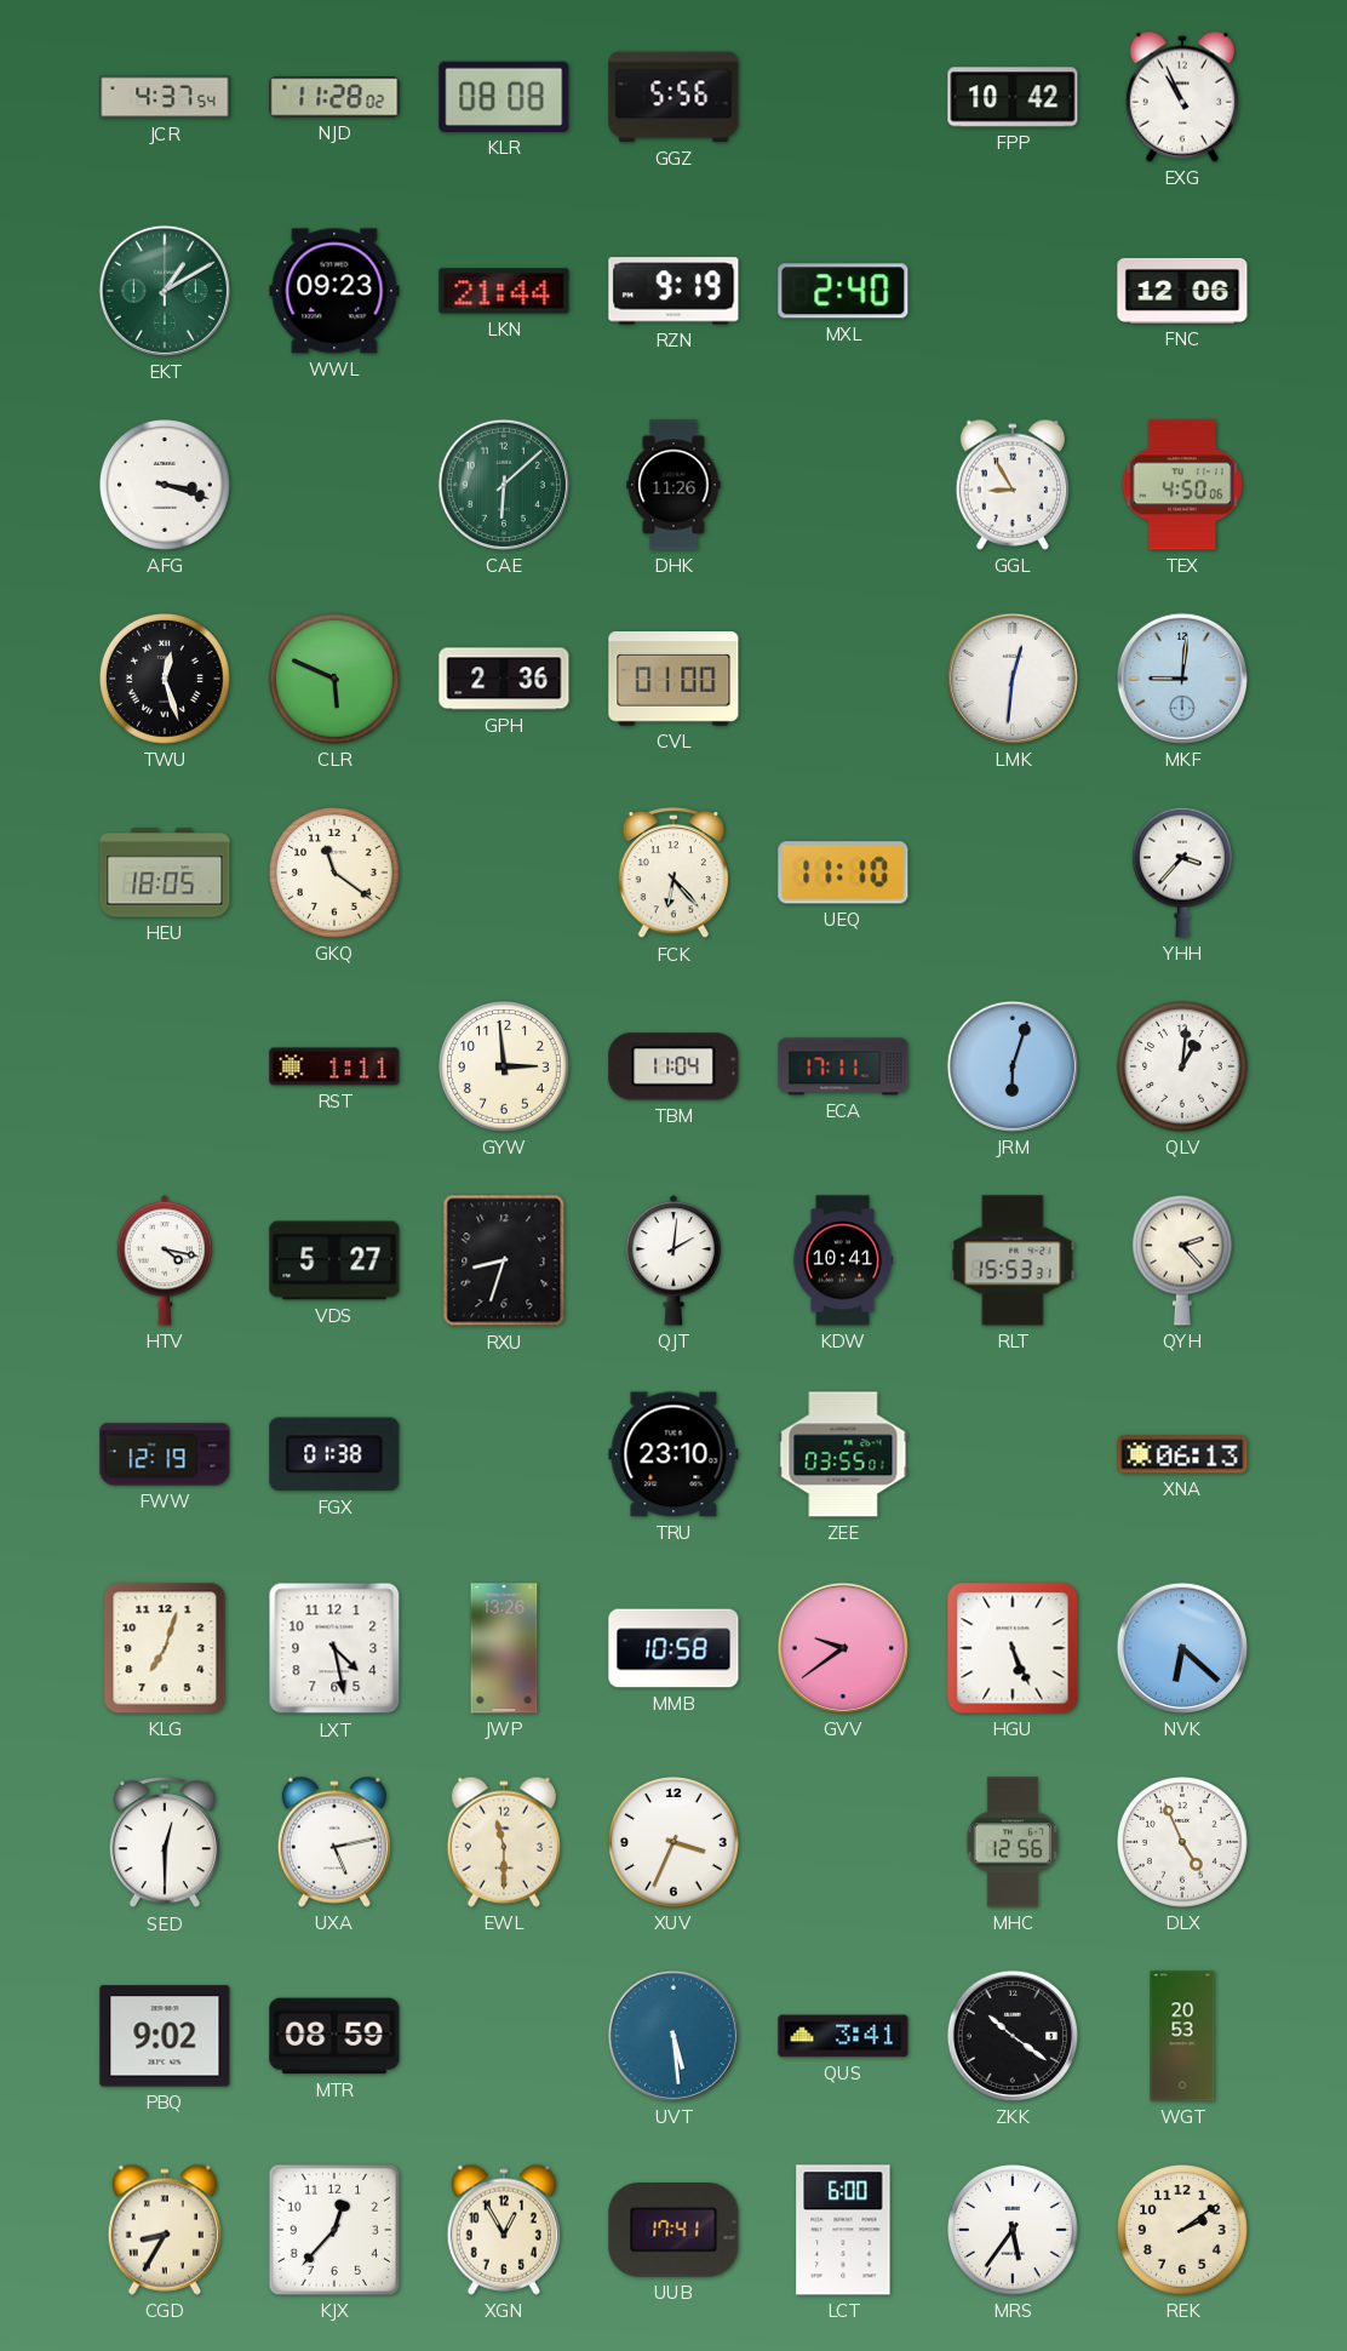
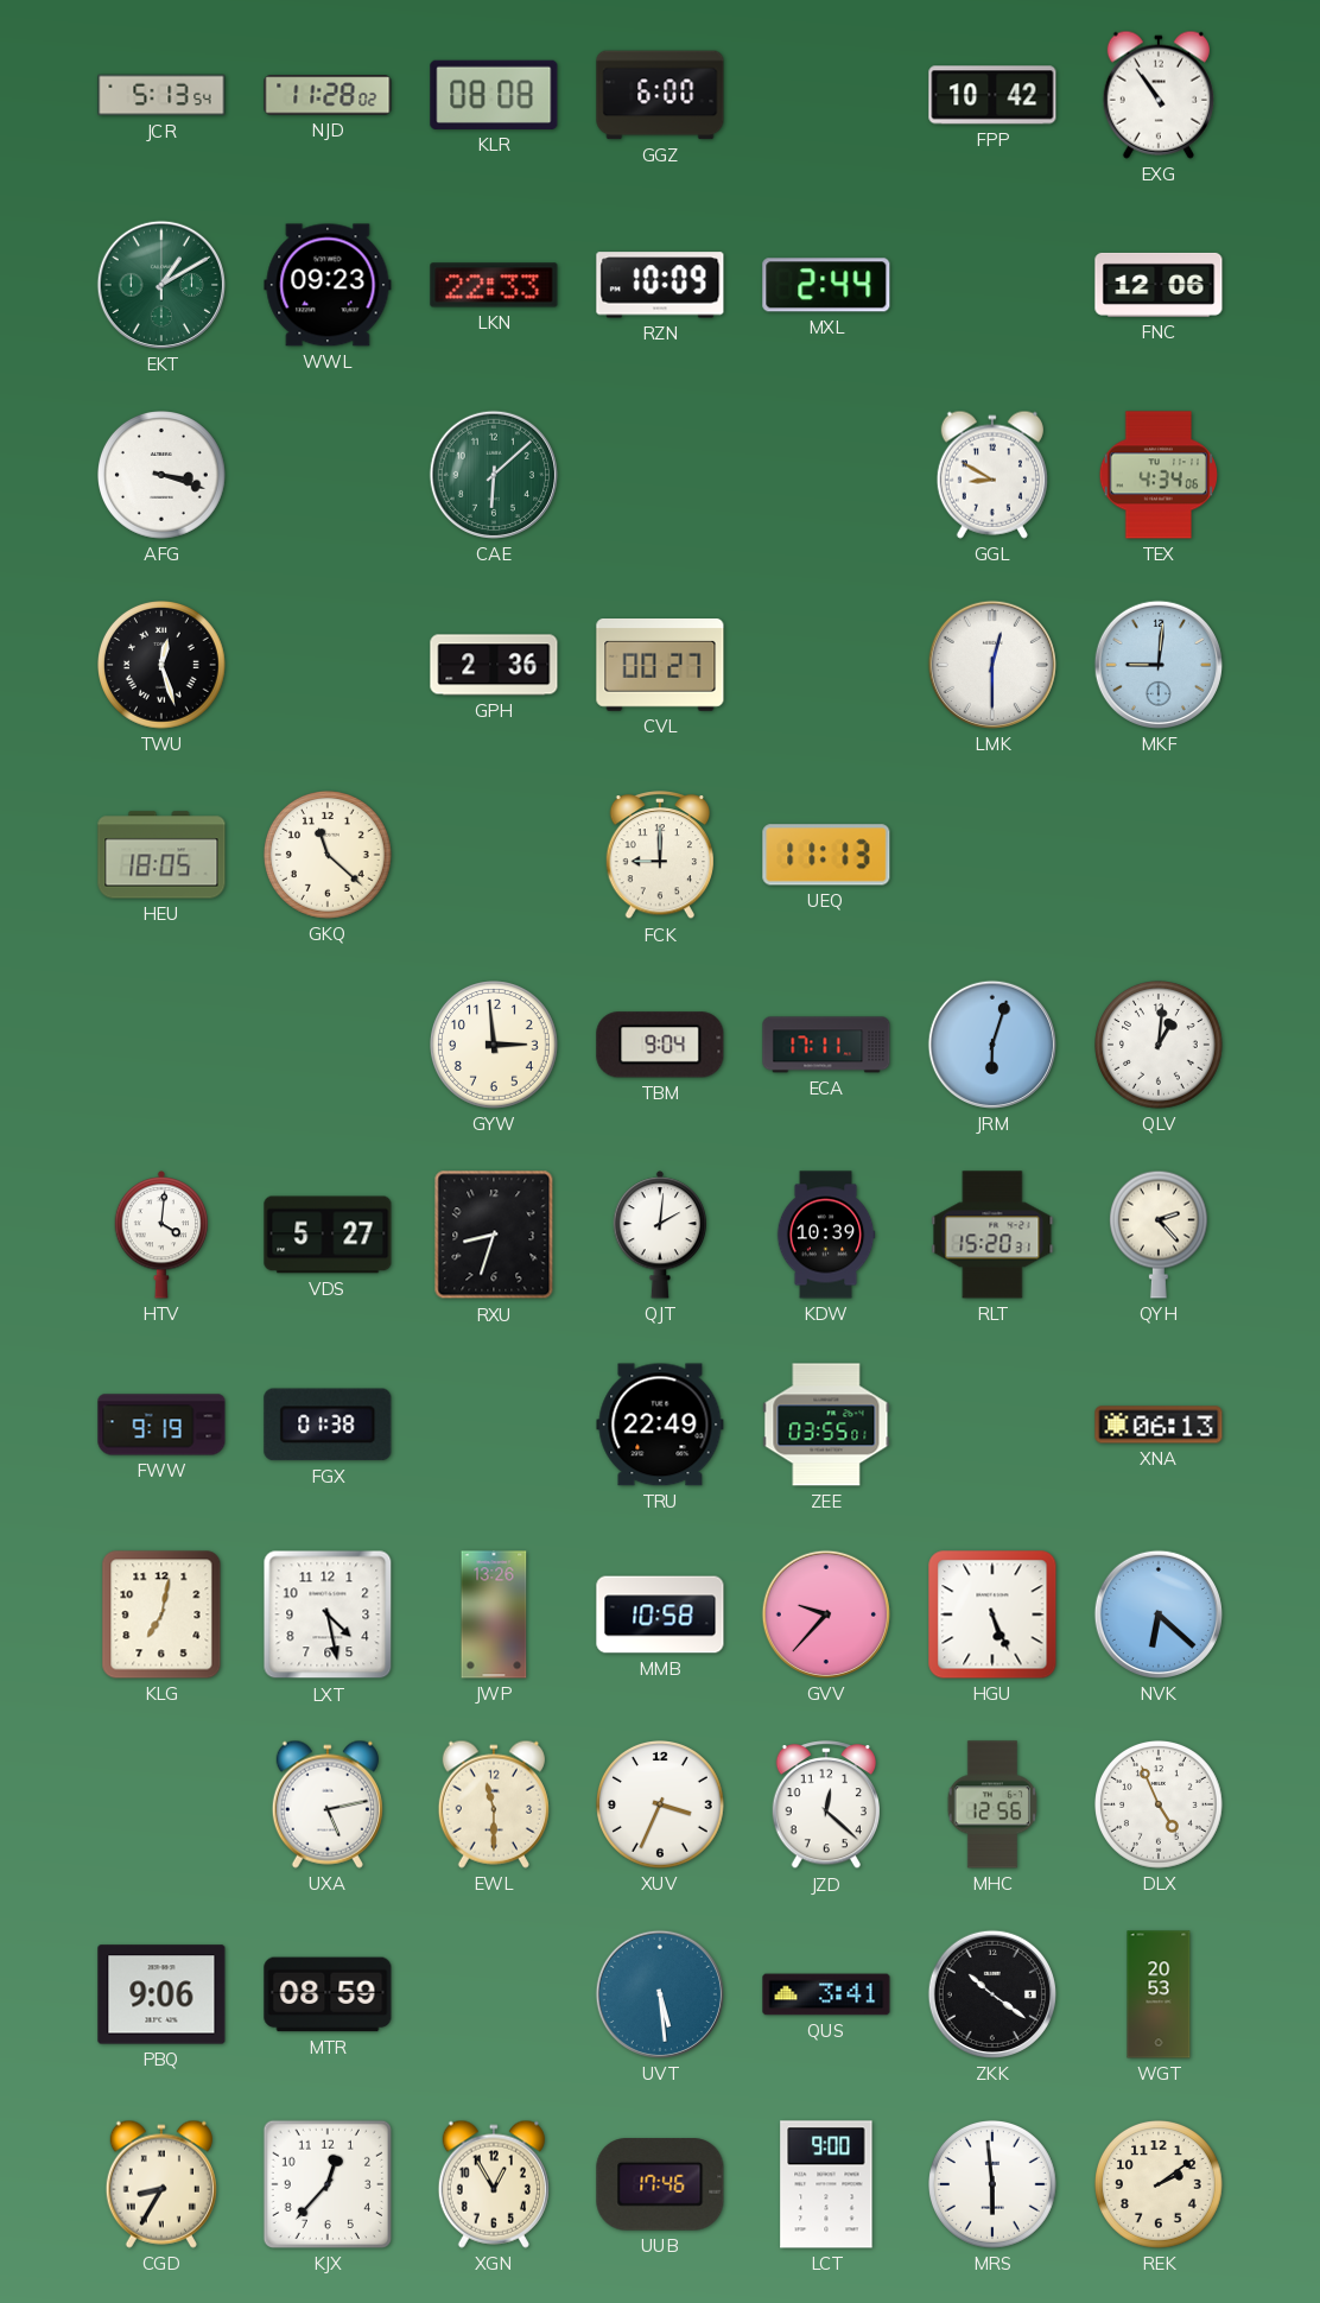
JCR: 4:37 -> 5:13 (161, 95)
GGZ: 5:56 -> 6:00 (660, 95)
EXG: 10:56 -> 10:54 (1159, 95)
LKN: 21:44 -> 22:33 (494, 285)
RZN: 9:19 -> 10:09 (660, 285)
MXL: 2:40 -> 2:44 (826, 285)
DHK: 11:26 -> none (673, 485)
GGL: 8:55 -> 8:50 (992, 475)
TEX: 4:50 -> 4:34 (1159, 475)
CLR: 5:49 -> none (336, 680)
CVL: 01:00 -> 00:27 (660, 666)
LMK: 12:31 -> 12:30 (992, 665)
GKQ: 11:21 -> 11:22 (329, 856)
FCK: 6:23 -> 9:00 (659, 856)
UEQ: 11:10 -> 11:13 (826, 855)
YHH: 3:37 -> none (1182, 873)
RST: 1:11 -> none (334, 1066)
TBM: 11:04 -> 9:04 (660, 1045)
HTV: 4:17 -> 4:01 (161, 1235)
KDW: 10:41 -> 10:39 (826, 1235)
RLT: 15:53 -> 15:20 (992, 1235)
FWW: 12:19 -> 9:19 (161, 1425)
TRU: 23:10 -> 22:49 (660, 1425)
KLG: 7:03 -> 7:02 (161, 1614)
GVV: 9:39 -> 9:37 (826, 1614)
SED: 12:30 -> none (164, 1843)
JZD: none -> 12:22 (825, 1806)
PBQ: 9:02 -> 9:06 (161, 1994)
UUB: 17:41 -> 17:46 (660, 2184)
LCT: 6:00 -> 9:00 (826, 2184)
MRS: 5:36 -> 5:59 (994, 2185)
